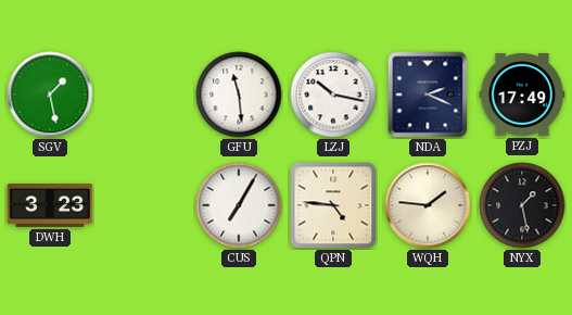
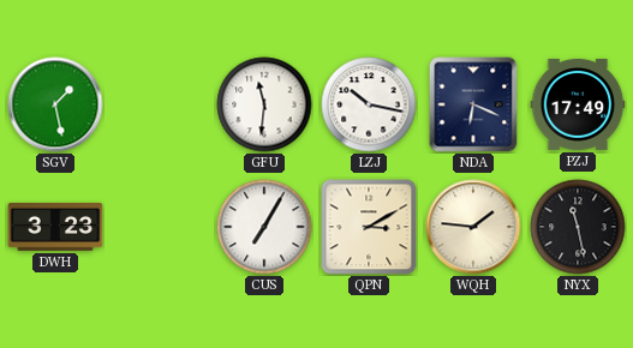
GFU: 11:29 -> 11:31 (264, 104)
NDA: 2:19 -> 6:19 (473, 104)
QPN: 4:46 -> 3:10 (369, 227)
NYX: 1:28 -> 11:28 (578, 227)
